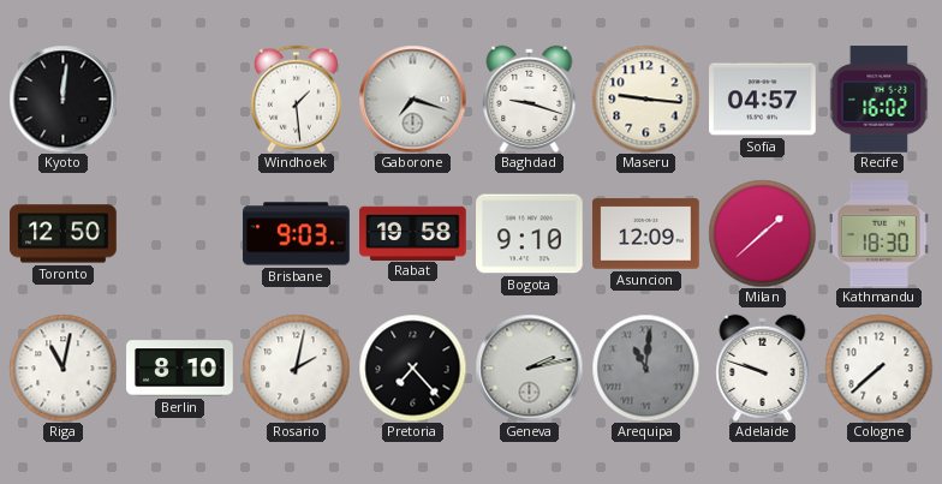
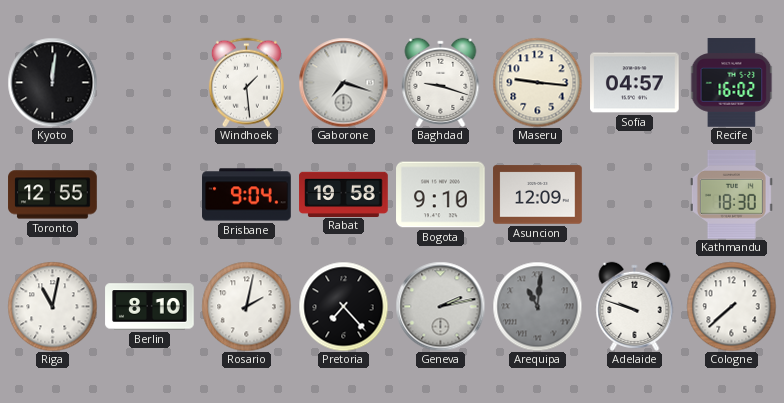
Toronto: 12:50 -> 12:55 (53, 195)
Brisbane: 9:03 -> 9:04 (247, 195)
Milan: 1:38 -> none (762, 233)
